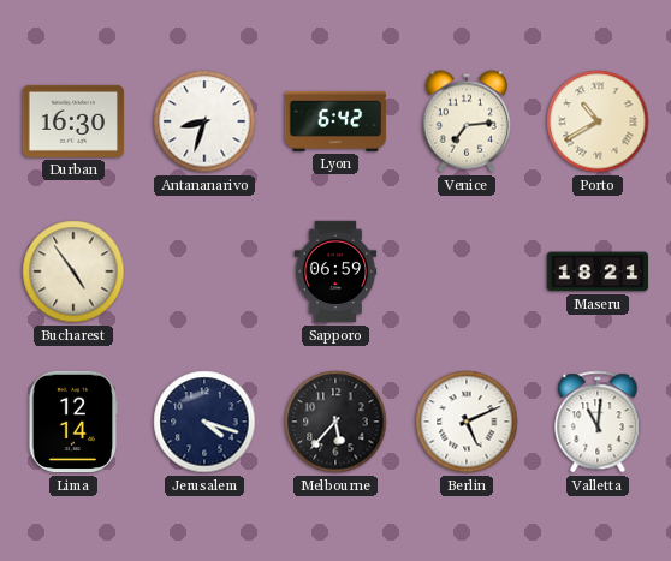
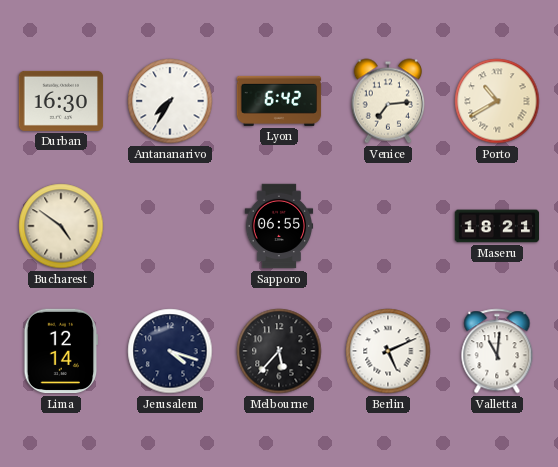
Antananarivo: 8:33 -> 7:35 (170, 101)
Bucharest: 4:54 -> 4:51 (61, 226)
Sapporo: 06:59 -> 06:55 (279, 226)
